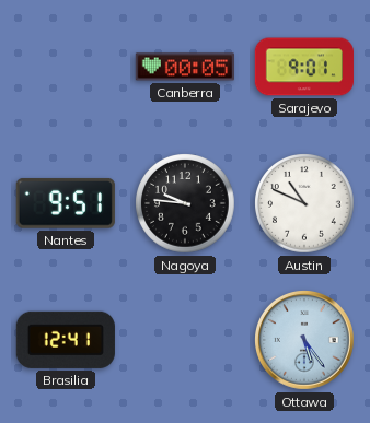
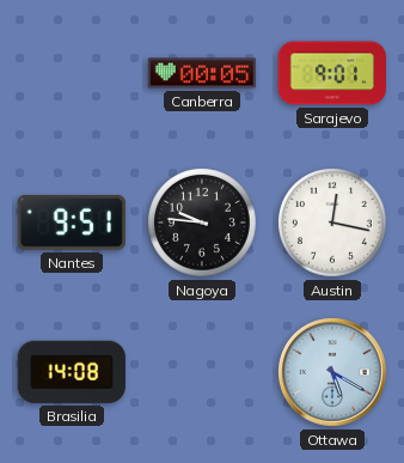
Austin: 10:49 -> 12:17 (332, 223)
Brasilia: 12:41 -> 14:08 (72, 372)
Ottawa: 5:24 -> 5:20 (333, 373)
